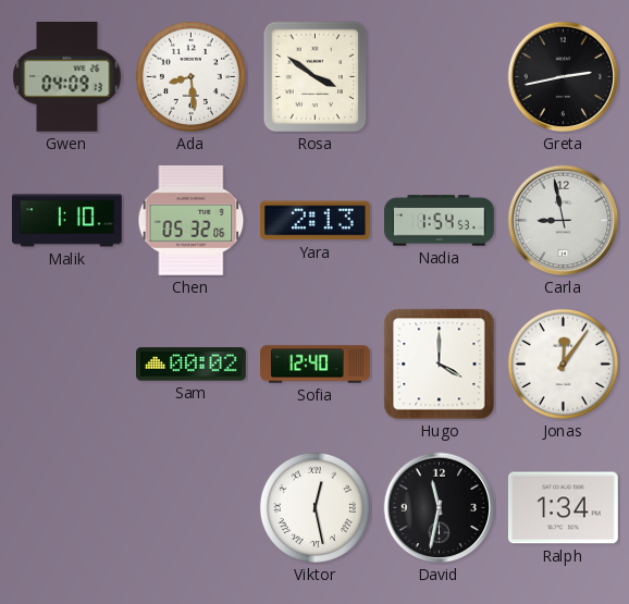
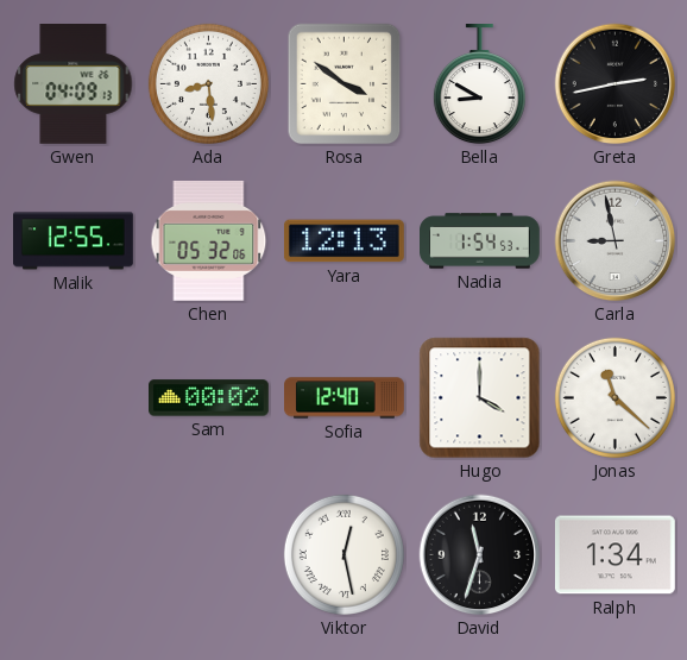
Bella: none -> 8:50 (479, 86)
Malik: 1:10 -> 12:55 (74, 241)
Yara: 2:13 -> 12:13 (343, 241)
Jonas: 12:06 -> 11:22 (614, 397)
David: 11:32 -> 11:33 (480, 555)
